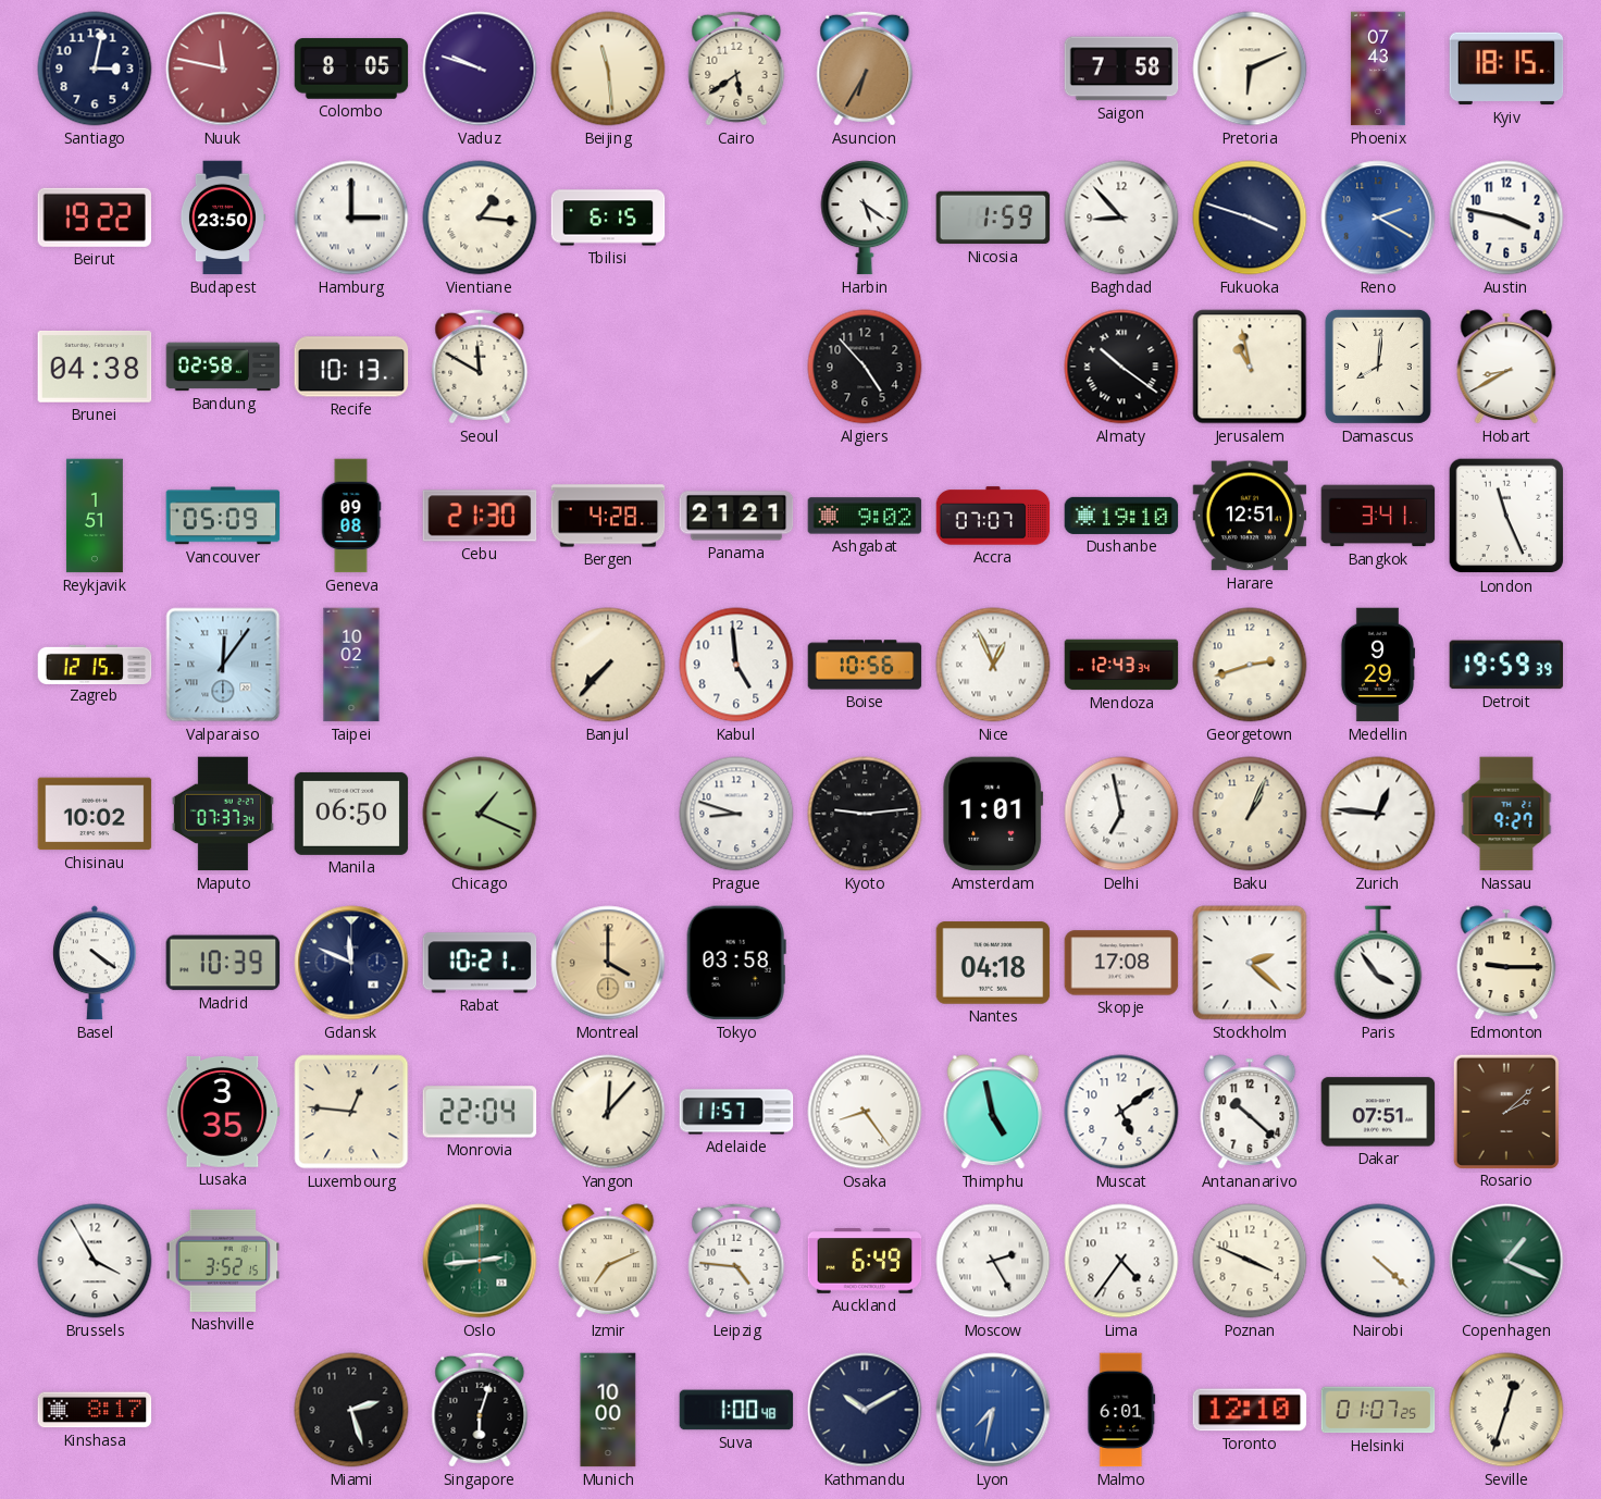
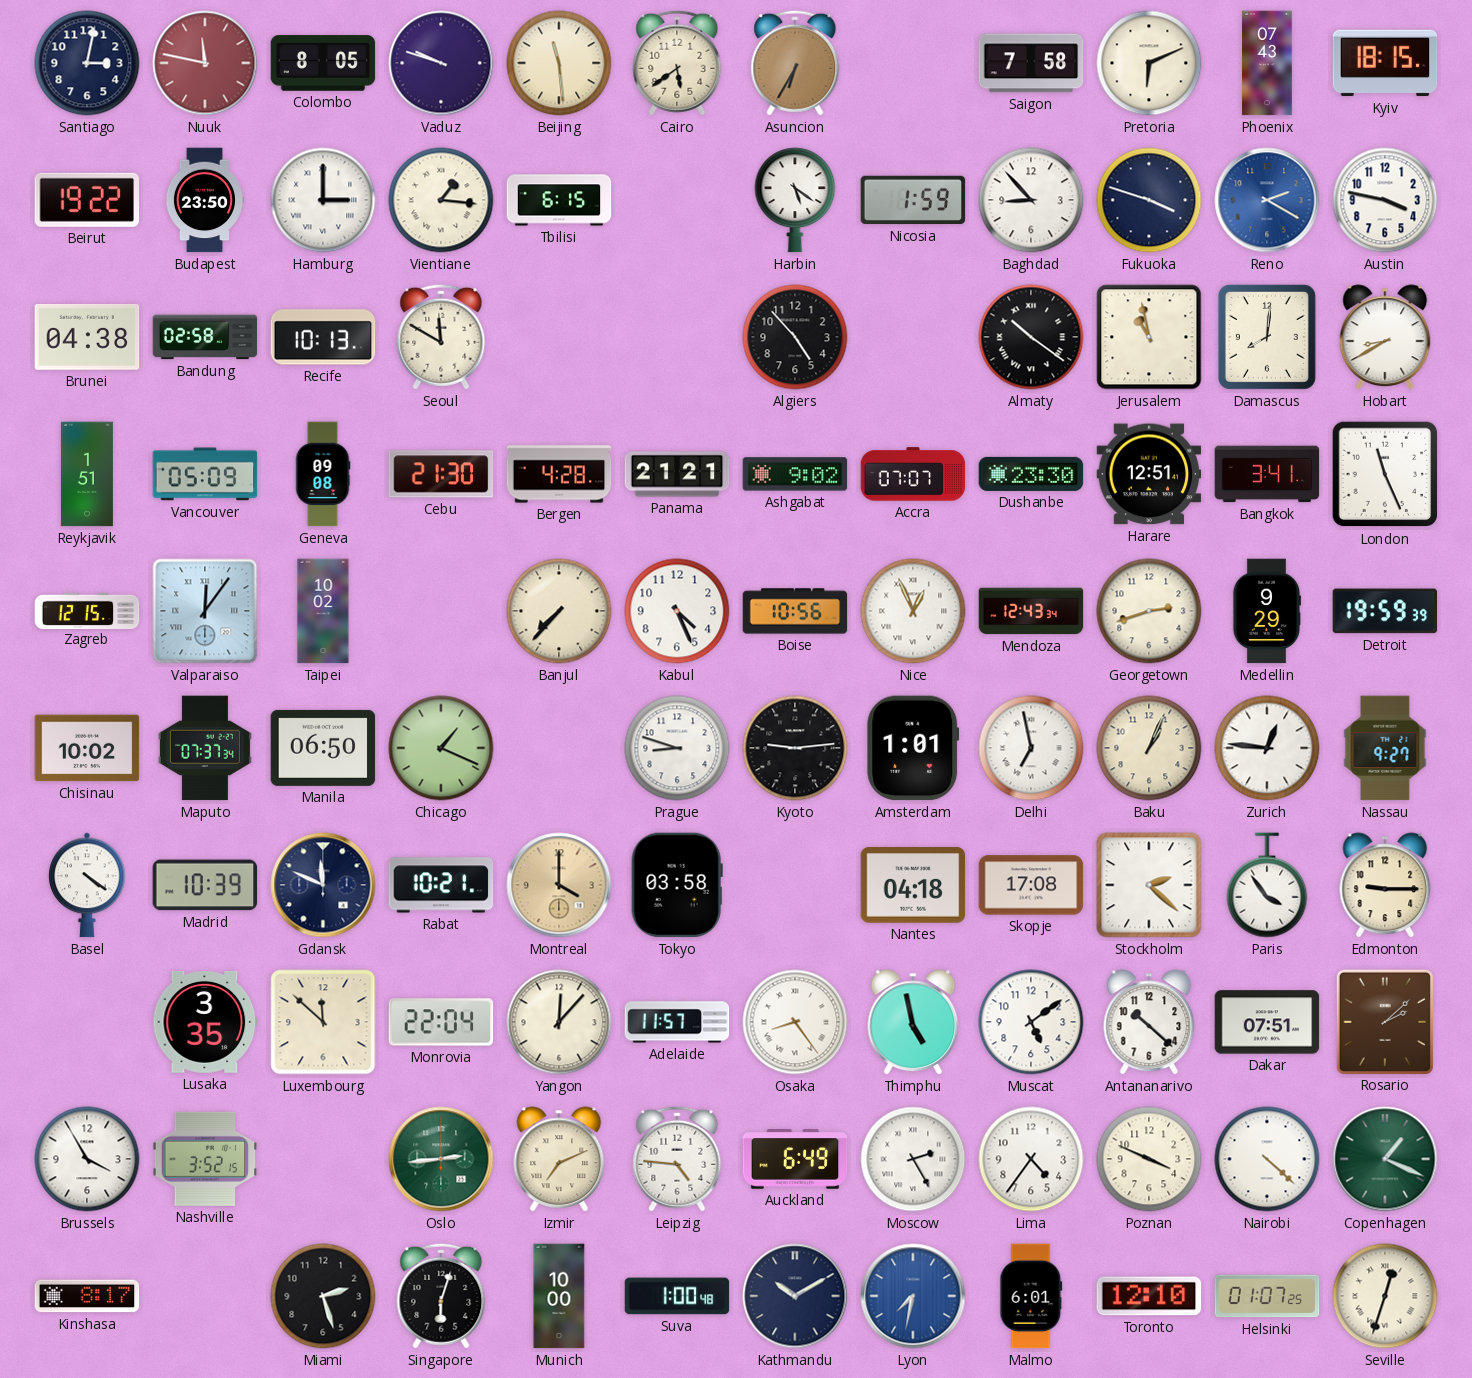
Dushanbe: 19:10 -> 23:30 (1031, 474)
Kabul: 4:59 -> 4:26 (677, 611)
Luxembourg: 12:46 -> 11:52 (323, 1022)
